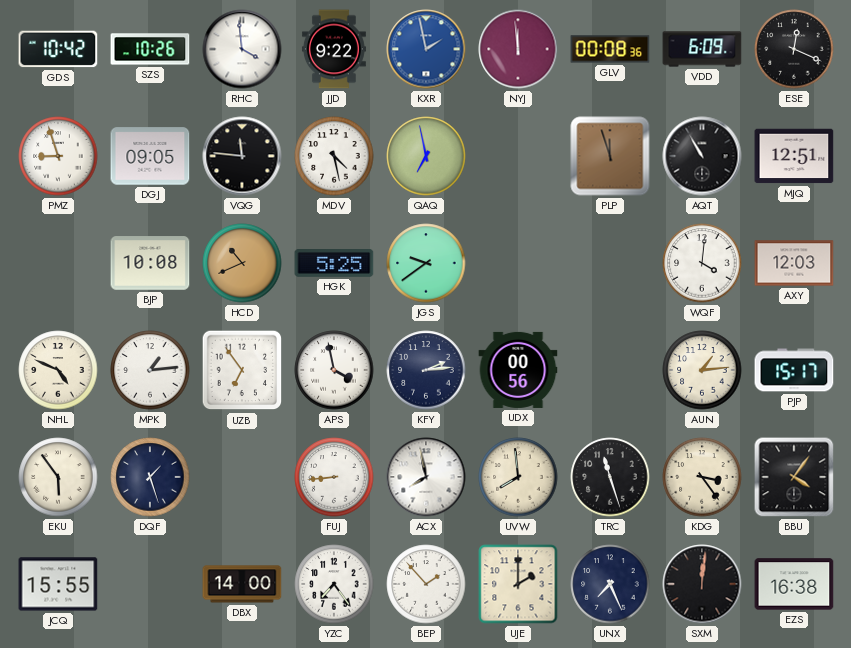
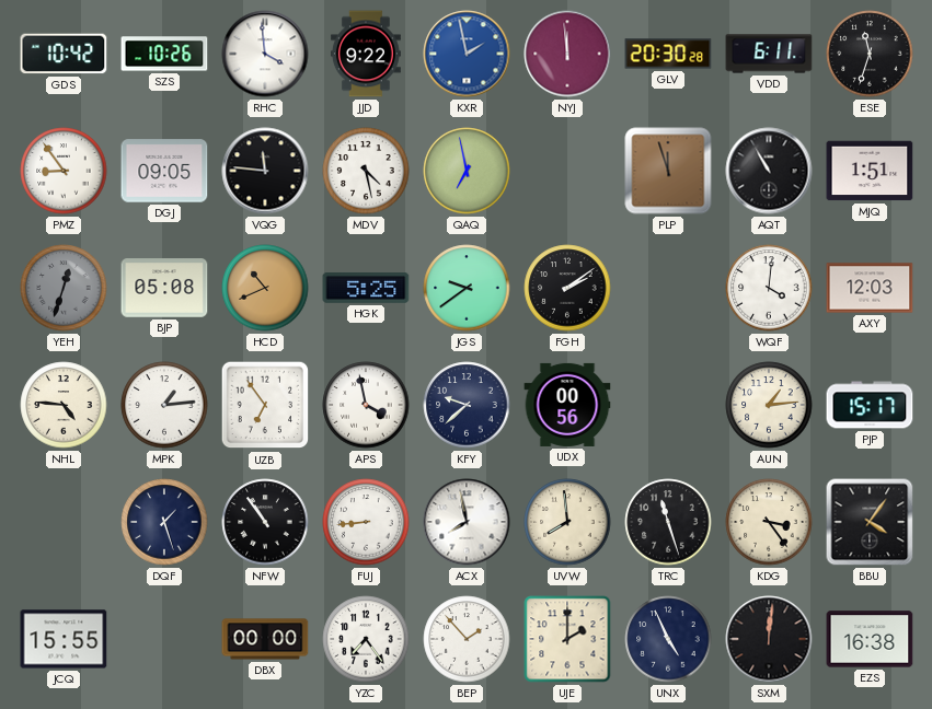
GLV: 00:08 -> 20:30 (668, 54)
VDD: 6:09 -> 6:11 (769, 54)
ESE: 12:19 -> 11:33 (870, 54)
PMZ: 8:57 -> 8:54 (64, 171)
MJQ: 12:51 -> 1:51 (870, 171)
YEH: none -> 12:33 (64, 288)
BJP: 10:08 -> 05:08 (164, 288)
FGH: none -> 2:09 (567, 288)
NHL: 4:49 -> 4:46 (64, 405)
KFY: 2:14 -> 9:38 (467, 405)
EKU: 5:54 -> none (58, 477)
NFW: none -> 10:54 (265, 522)
DBX: 14:00 -> 00:00 (265, 639)
UNX: 7:26 -> 4:56 (668, 639)
